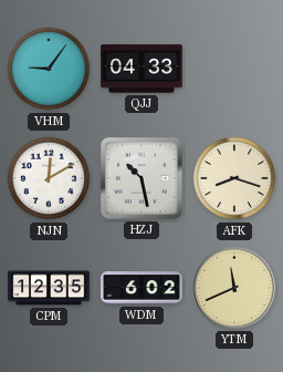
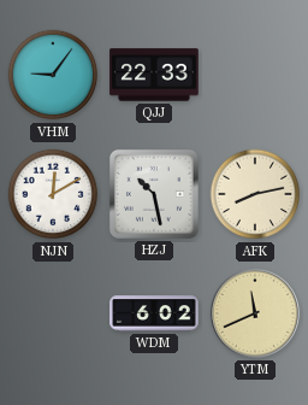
QJJ: 04:33 -> 22:33 (154, 75)
AFK: 8:18 -> 8:13 (255, 194)
CPM: 12:35 -> none (49, 288)
